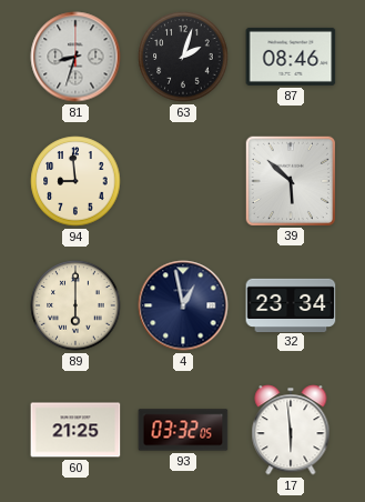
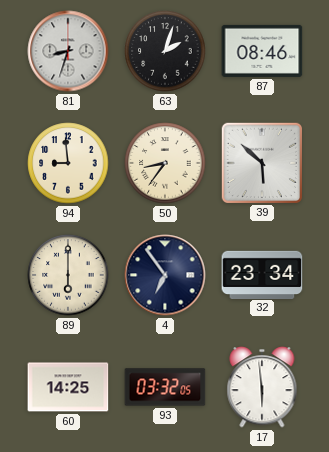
50: none -> 8:36 (165, 163)
4: 12:58 -> 6:54 (165, 275)
60: 21:25 -> 14:25 (68, 387)
